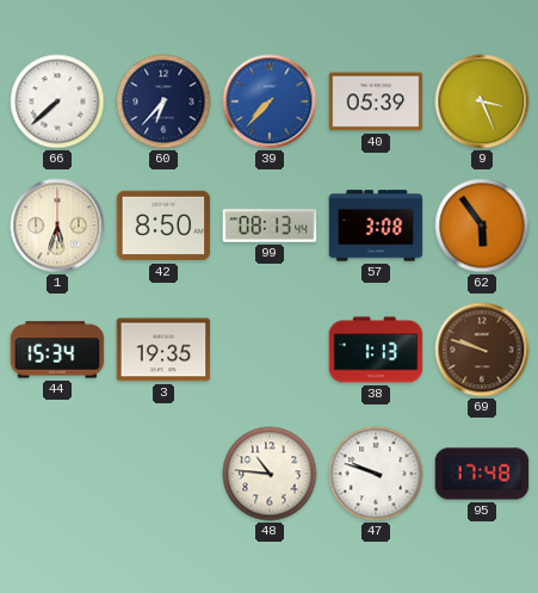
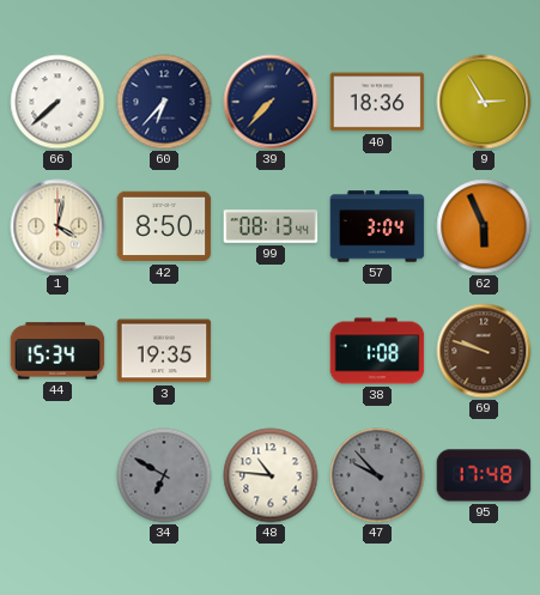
39 dial: blue -> navy (271, 102)
40: 05:39 -> 18:36 (377, 102)
9: 3:26 -> 2:55 (484, 102)
1: 5:33 -> 4:02 (57, 226)
57: 3:08 -> 3:04 (377, 226)
62: 5:54 -> 5:56 (484, 226)
38: 1:13 -> 1:08 (377, 351)
34: none -> 6:50 (164, 475)
47: 9:48 -> 9:53 (377, 475)
47 dial: white -> grey (377, 475)
